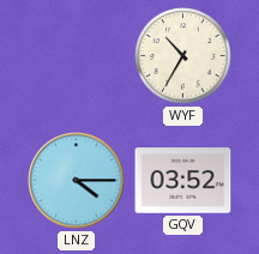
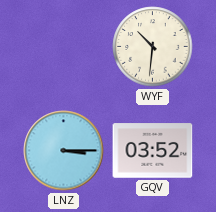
WYF: 10:35 -> 10:31 (153, 47)
LNZ: 4:15 -> 3:15 (64, 151)
